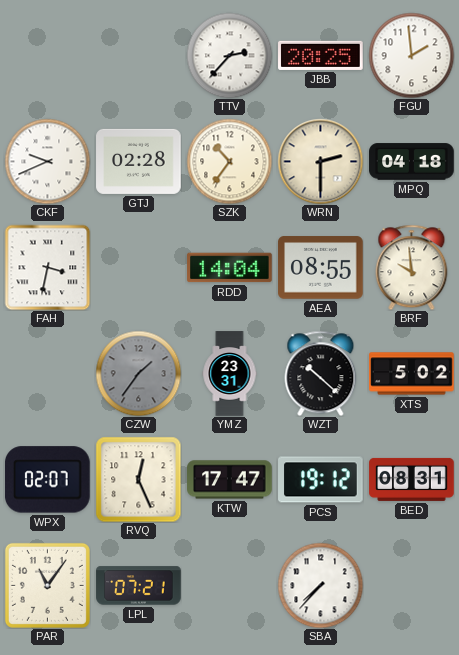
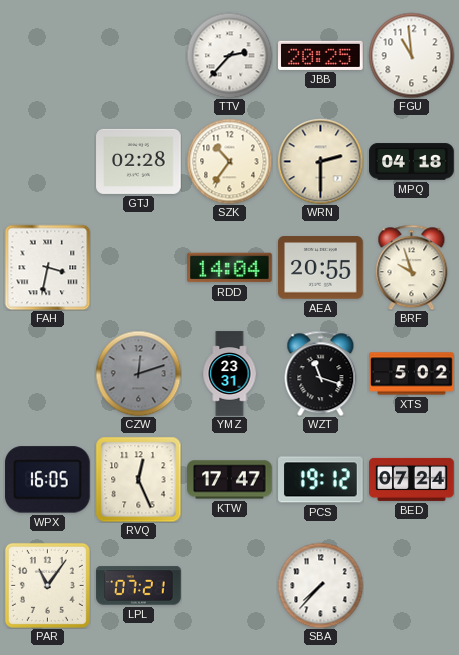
FGU: 1:59 -> 10:59 (411, 55)
CKF: 9:41 -> none (47, 161)
AEA: 08:55 -> 20:55 (321, 268)
BRF: 9:59 -> 9:57 (412, 267)
CZW: 1:36 -> 12:12 (138, 373)
WZT: 10:22 -> 11:18 (321, 373)
WPX: 02:07 -> 16:05 (48, 480)
BED: 08:31 -> 07:24 (412, 479)
